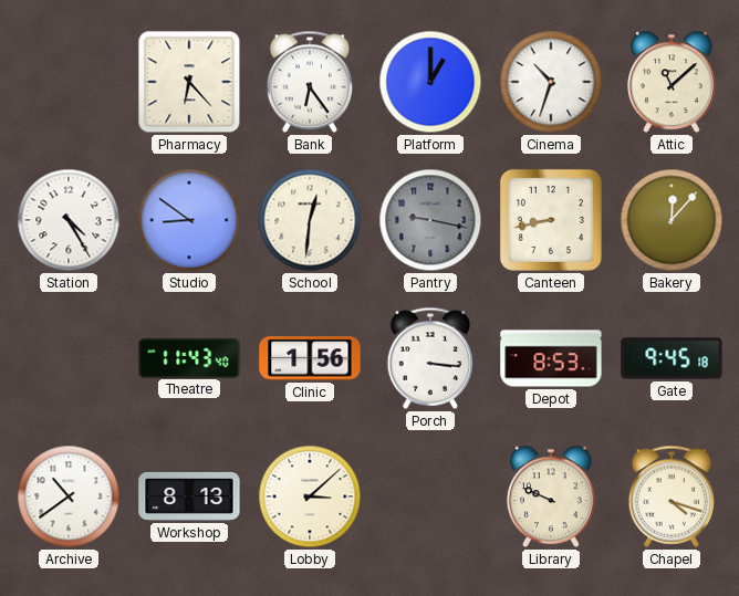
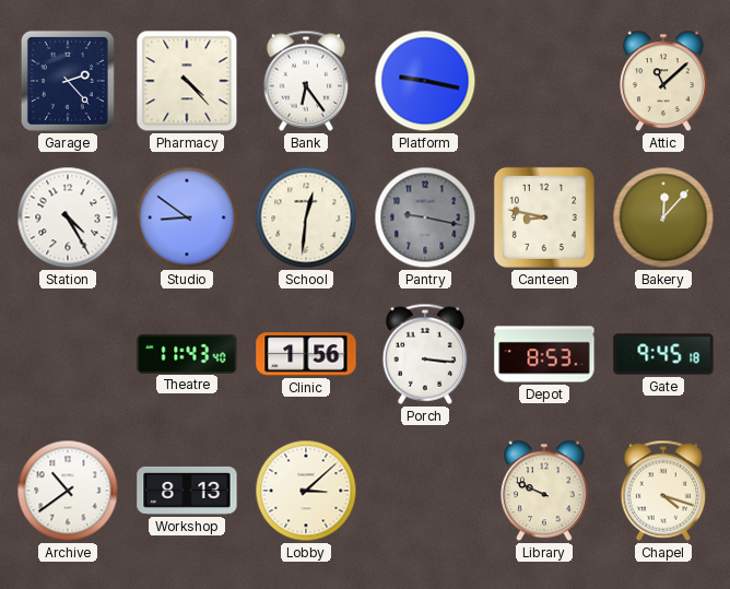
Garage: none -> 2:23 (68, 81)
Pharmacy: 6:23 -> 4:23 (187, 81)
Platform: 1:00 -> 9:17 (425, 81)
Cinema: 10:33 -> none (551, 82)
Canteen: 8:43 -> 8:47 (544, 217)
